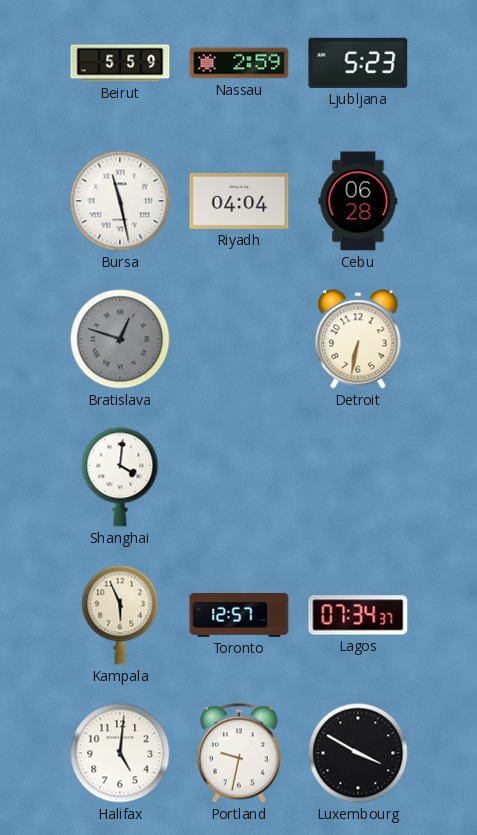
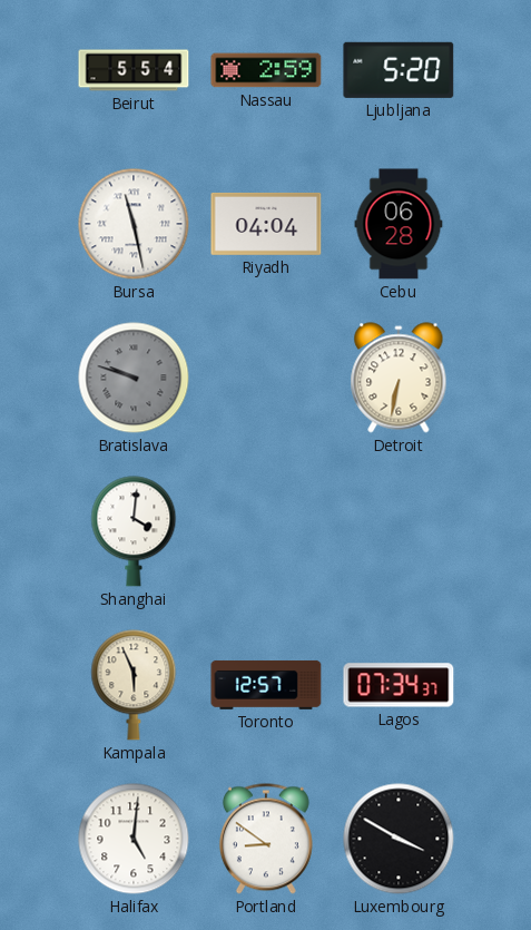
Beirut: 5:59 -> 5:54 (134, 70)
Ljubljana: 5:23 -> 5:20 (399, 70)
Bratislava: 12:48 -> 9:48 (134, 378)
Portland: 9:32 -> 8:51 (266, 839)
